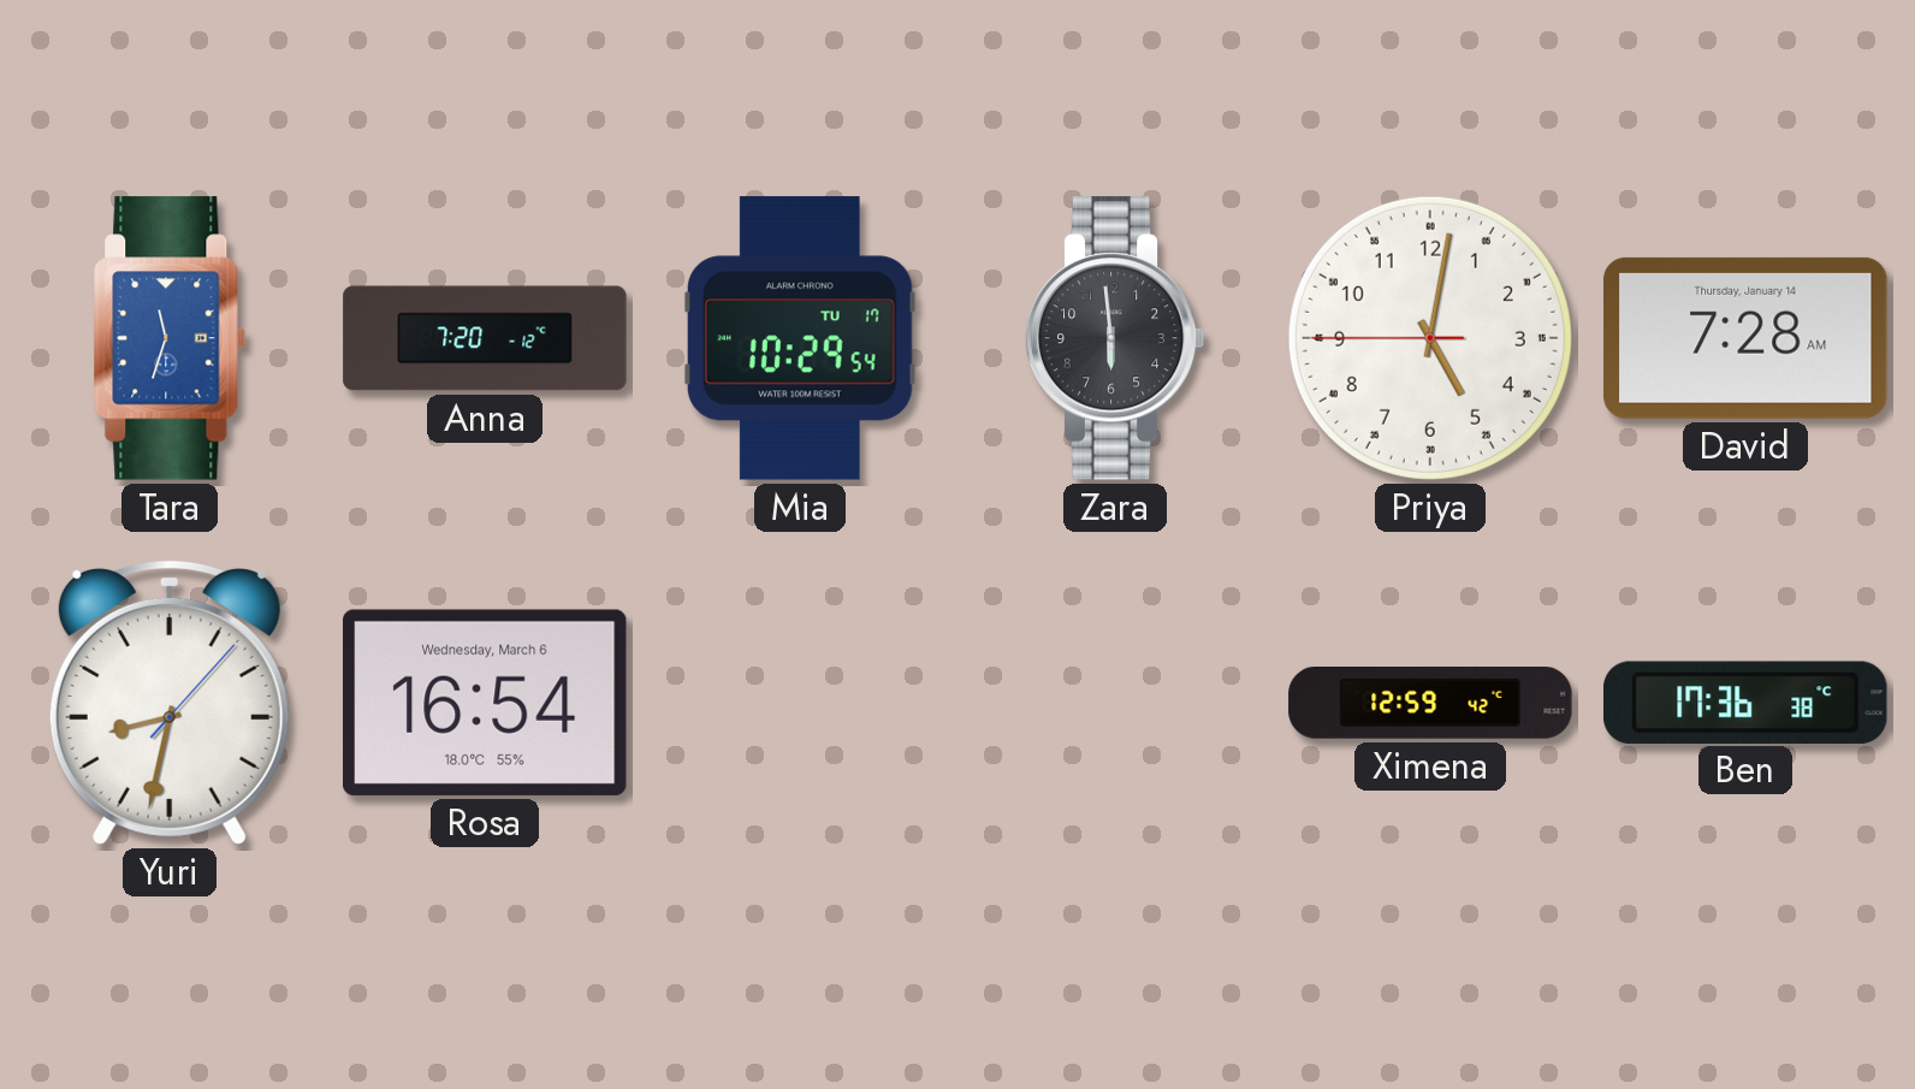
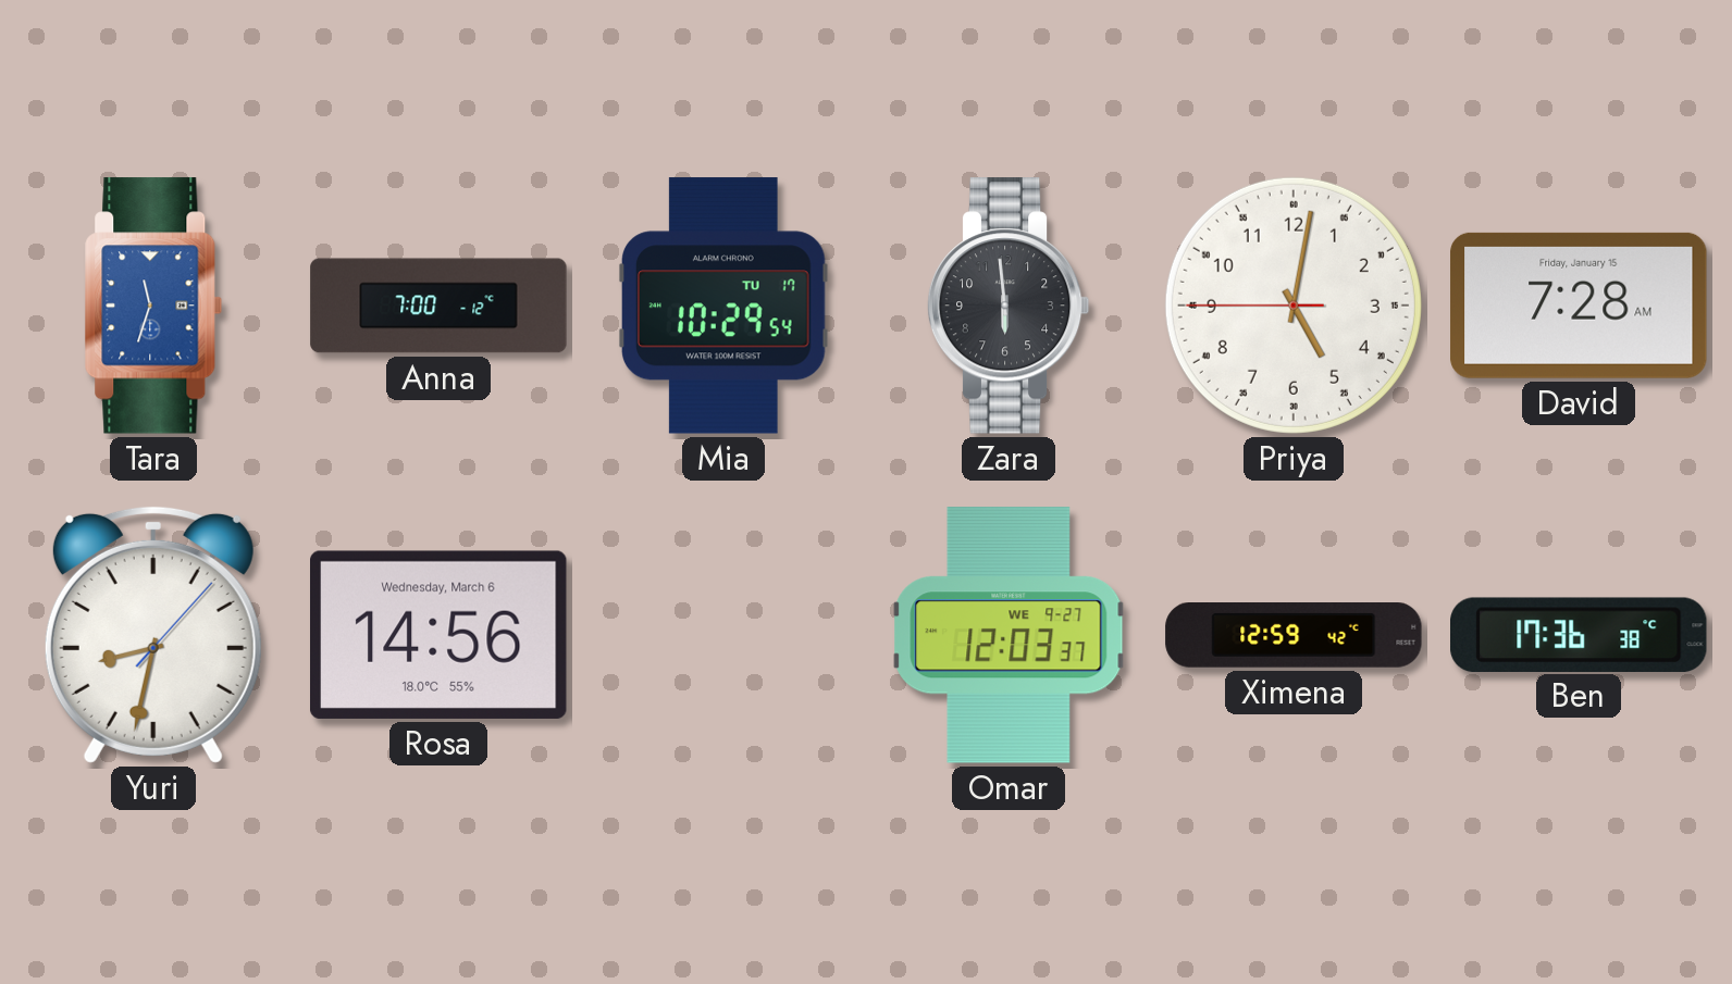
Anna: 7:20 -> 7:00 (438, 306)
David date: Thursday, January 14 -> Friday, January 15 (1579, 306)
Rosa: 16:54 -> 14:56 (440, 635)
Omar: none -> 12:03 (1009, 635)
